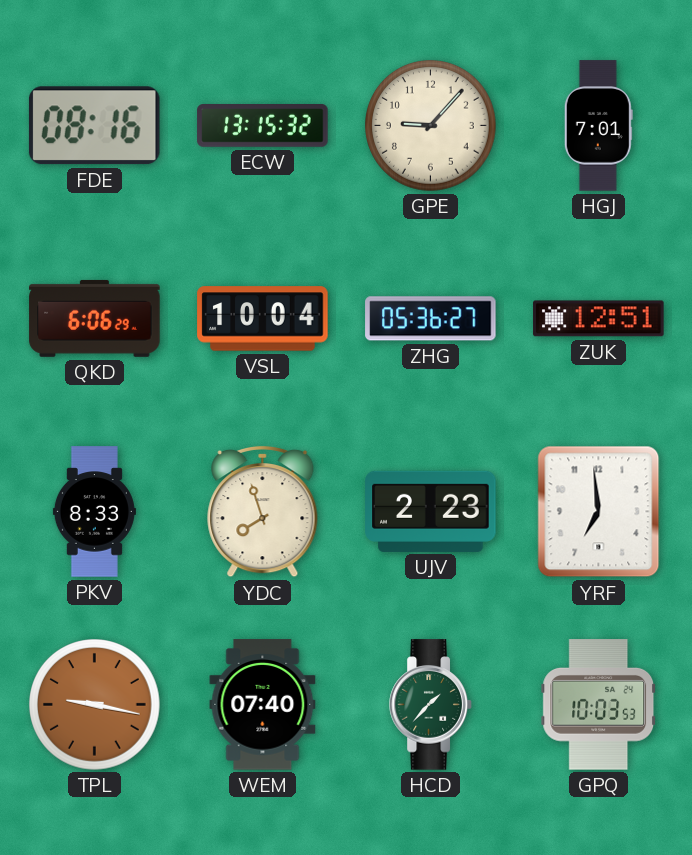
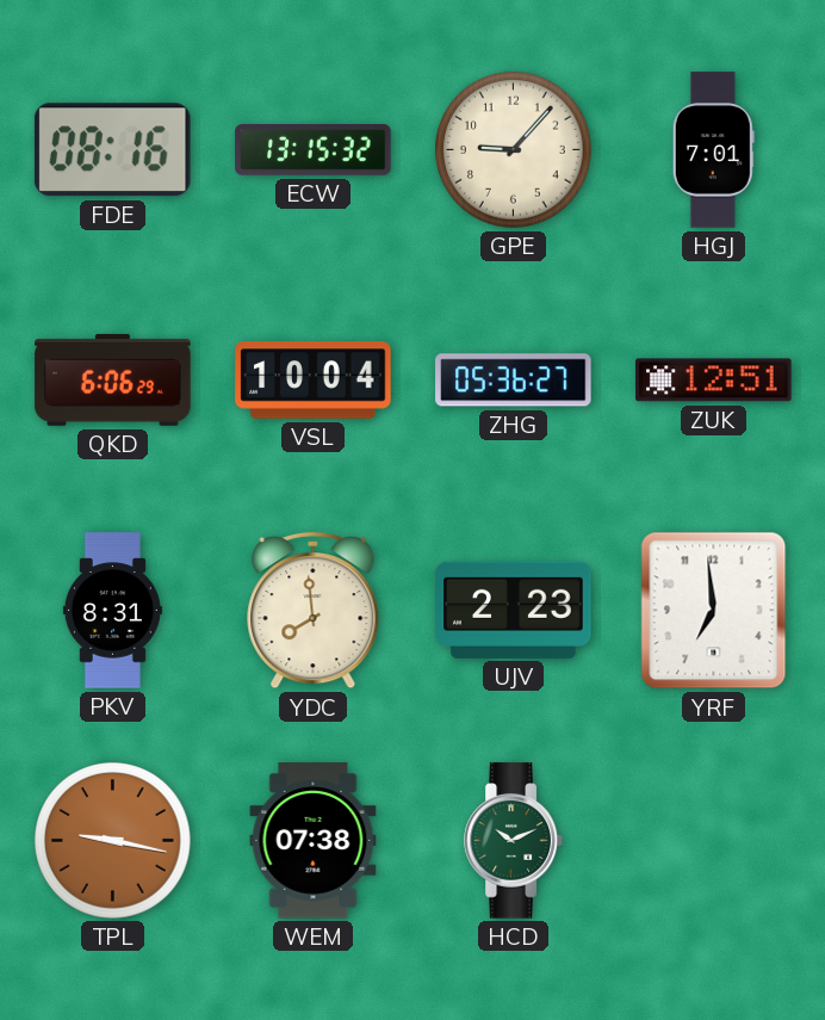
PKV: 8:33 -> 8:31 (112, 611)
YDC: 7:57 -> 7:59 (314, 611)
WEM: 07:40 -> 07:38 (314, 841)
HCD: 1:37 -> 10:11 (514, 841)
GPQ: 10:03 -> none (599, 705)
